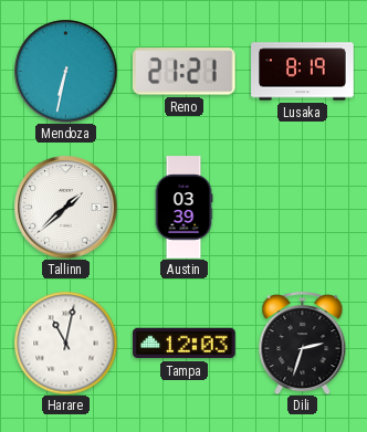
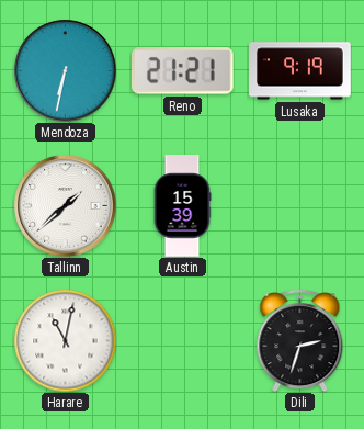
Lusaka: 8:19 -> 9:19 (300, 71)
Austin: 03:39 -> 15:39 (182, 206)
Tampa: 12:03 -> none (185, 344)
